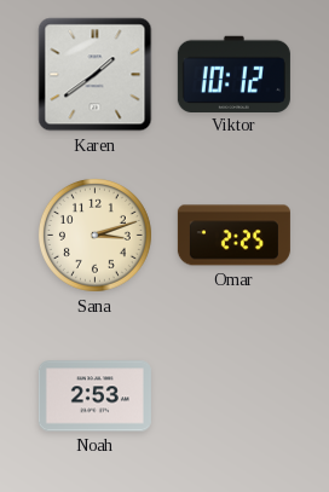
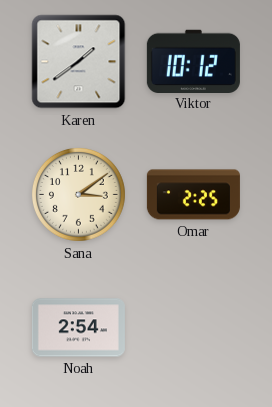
Sana: 3:12 -> 3:09 (78, 194)
Noah: 2:53 -> 2:54 (78, 328)
